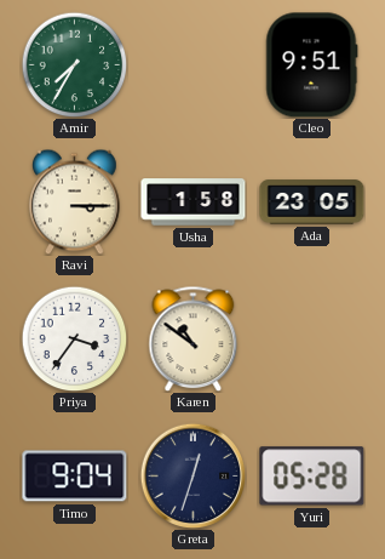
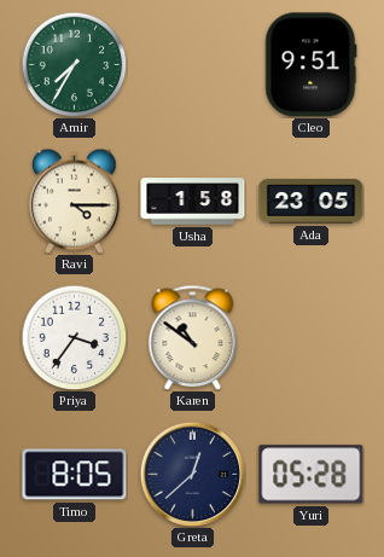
Ravi: 3:15 -> 4:15 (75, 201)
Timo: 9:04 -> 8:05 (75, 475)
Greta: 12:33 -> 12:38 (192, 474)
